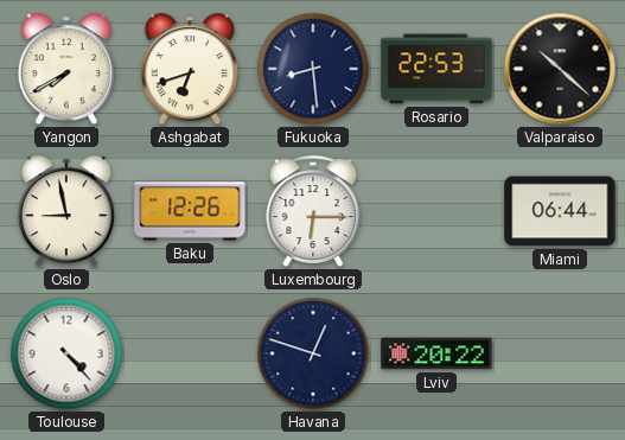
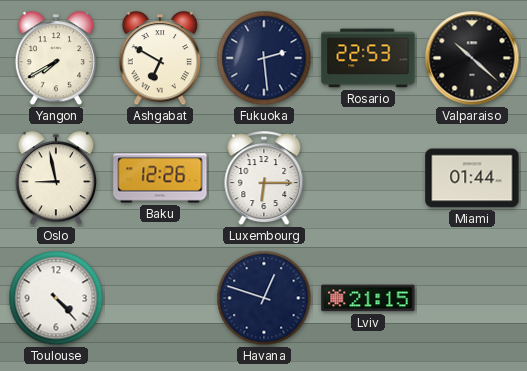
Ashgabat: 6:42 -> 6:50 (159, 59)
Fukuoka: 8:29 -> 2:29 (264, 58)
Miami: 06:44 -> 01:44 (472, 178)
Lviv: 20:22 -> 21:15 (368, 298)
